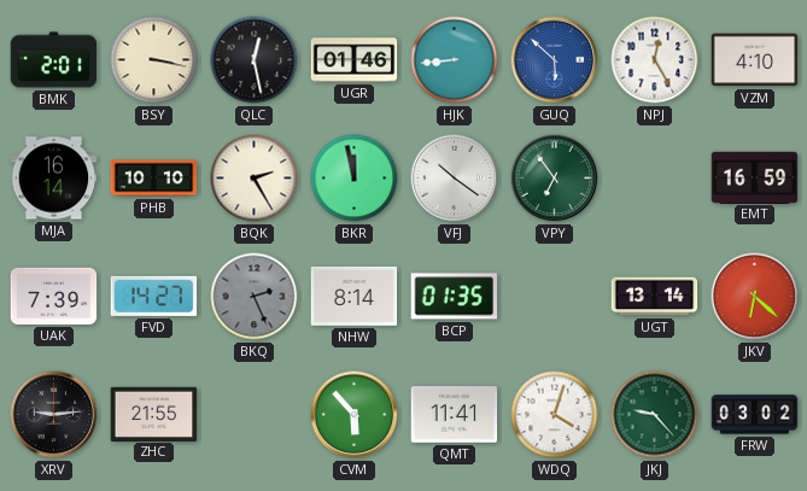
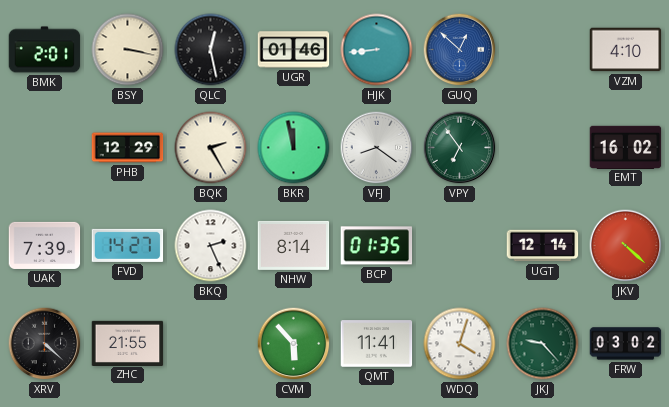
GUQ: 5:52 -> 12:52 (460, 50)
NPJ: 12:25 -> none (655, 60)
MJA: 16:14 -> none (54, 179)
PHB: 10:10 -> 12:29 (128, 148)
VFJ: 10:21 -> 8:21 (377, 148)
EMT: 16:59 -> 16:02 (626, 147)
BKQ dial: grey -> white (211, 246)
UGT: 13:14 -> 12:14 (543, 246)
JKV: 6:22 -> 4:22 (626, 246)
XRV: 9:14 -> 4:22 (45, 344)
